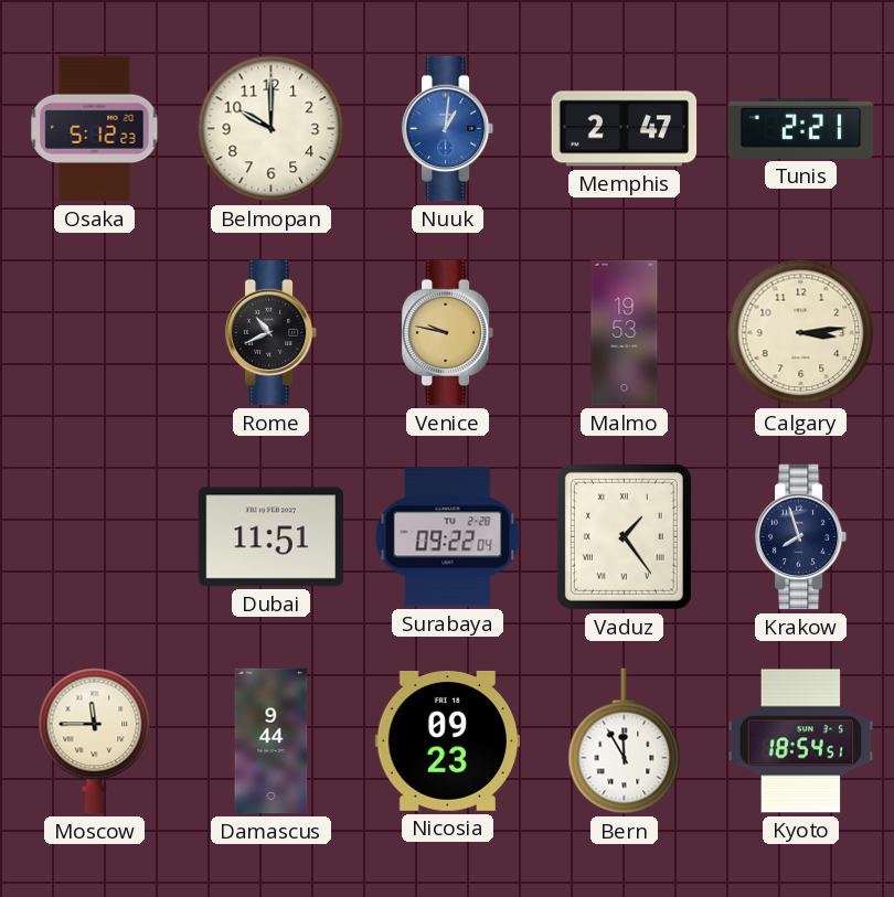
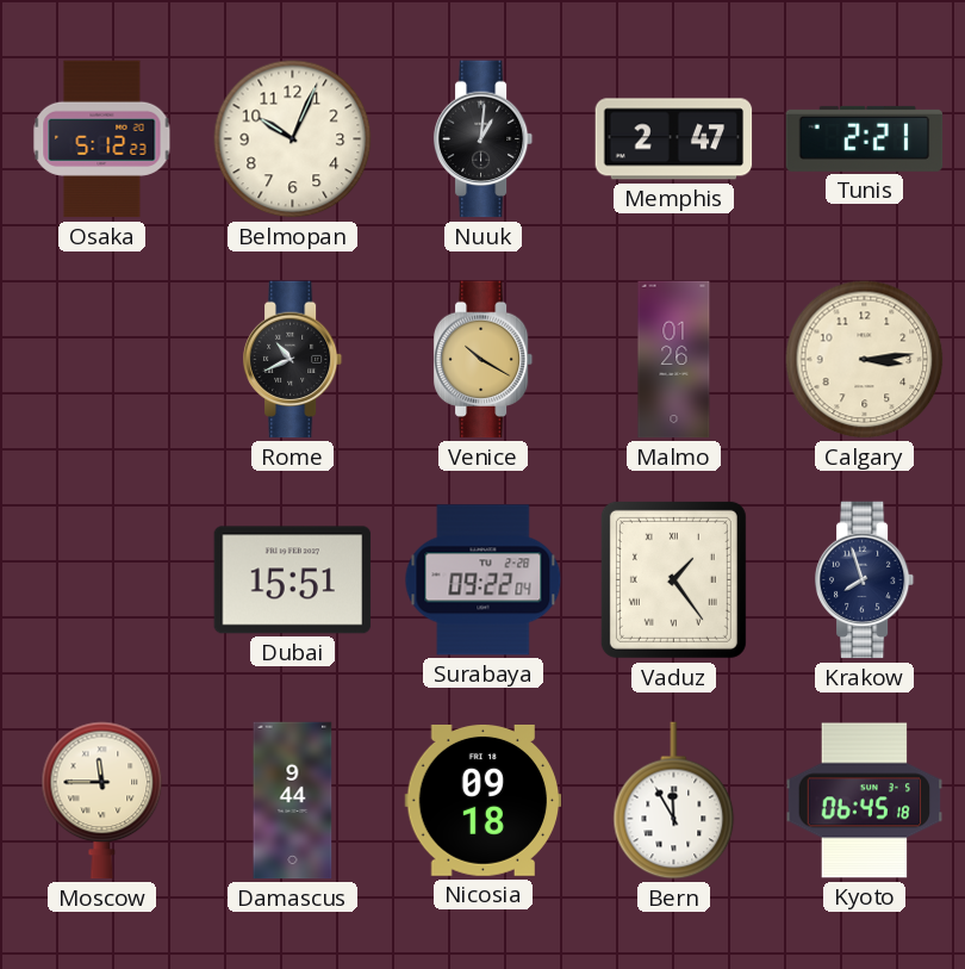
Belmopan: 10:00 -> 10:04 (293, 139)
Nuuk dial: blue -> black (484, 139)
Venice: 9:47 -> 10:20 (484, 360)
Malmo: 19:53 -> 01:26 (674, 360)
Dubai: 11:51 -> 15:51 (293, 580)
Nicosia: 09:23 -> 09:18 (484, 800)
Kyoto: 18:54 -> 06:45 (865, 801)
